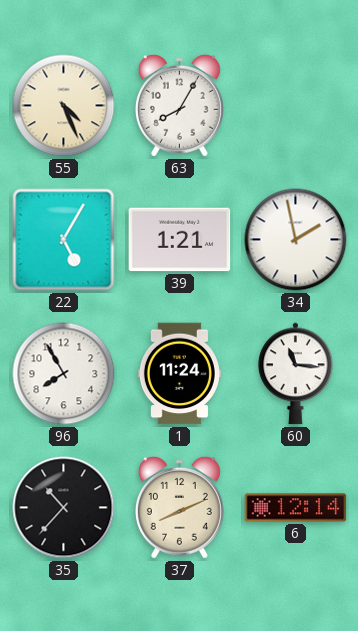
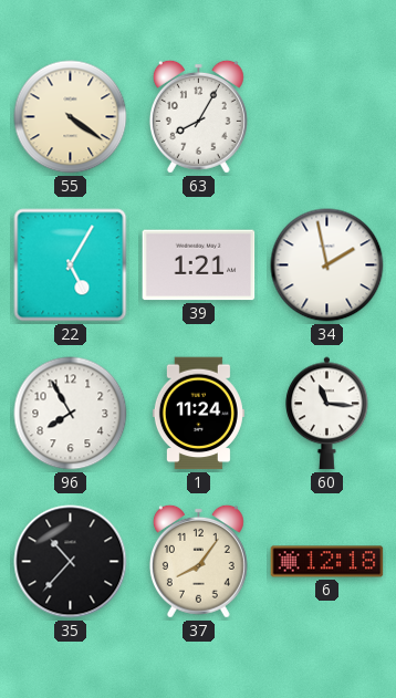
55: 4:26 -> 4:21 (71, 117)
37: 8:11 -> 8:06 (198, 561)
6: 12:14 -> 12:18 (327, 562)
